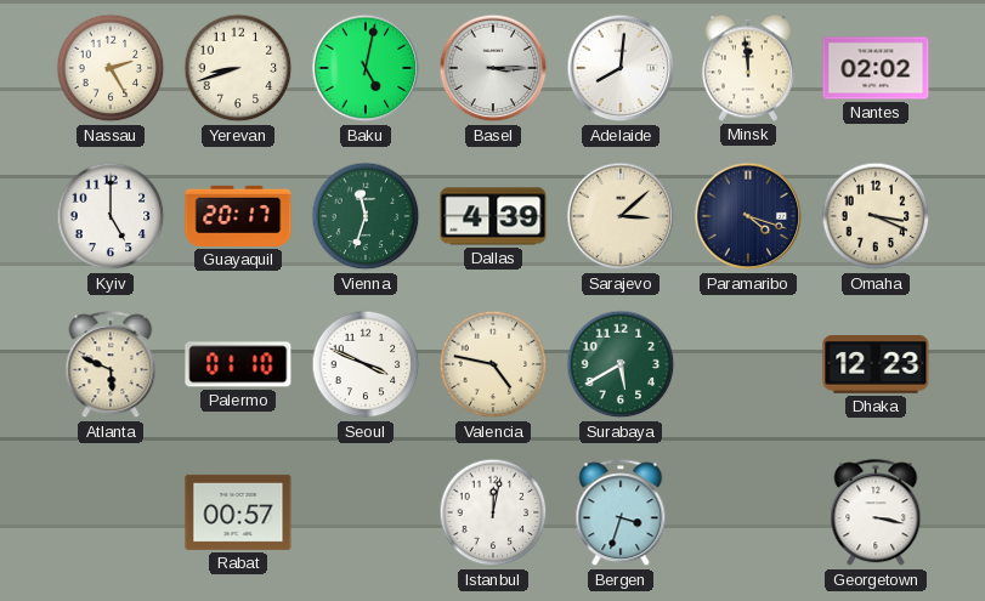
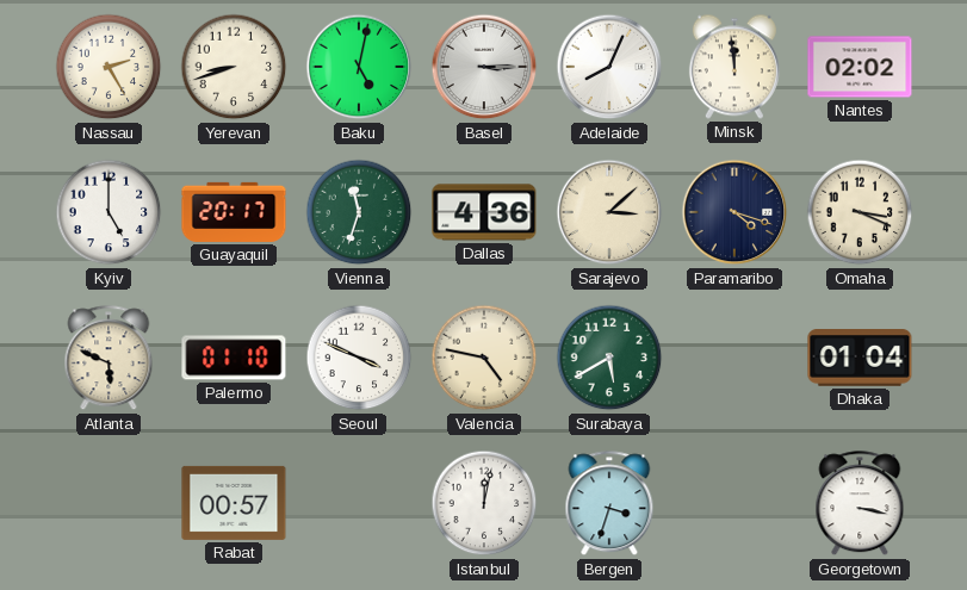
Adelaide: 8:01 -> 8:04 (609, 67)
Dallas: 4:39 -> 4:36 (484, 212)
Dhaka: 12:23 -> 01:04 (860, 359)
